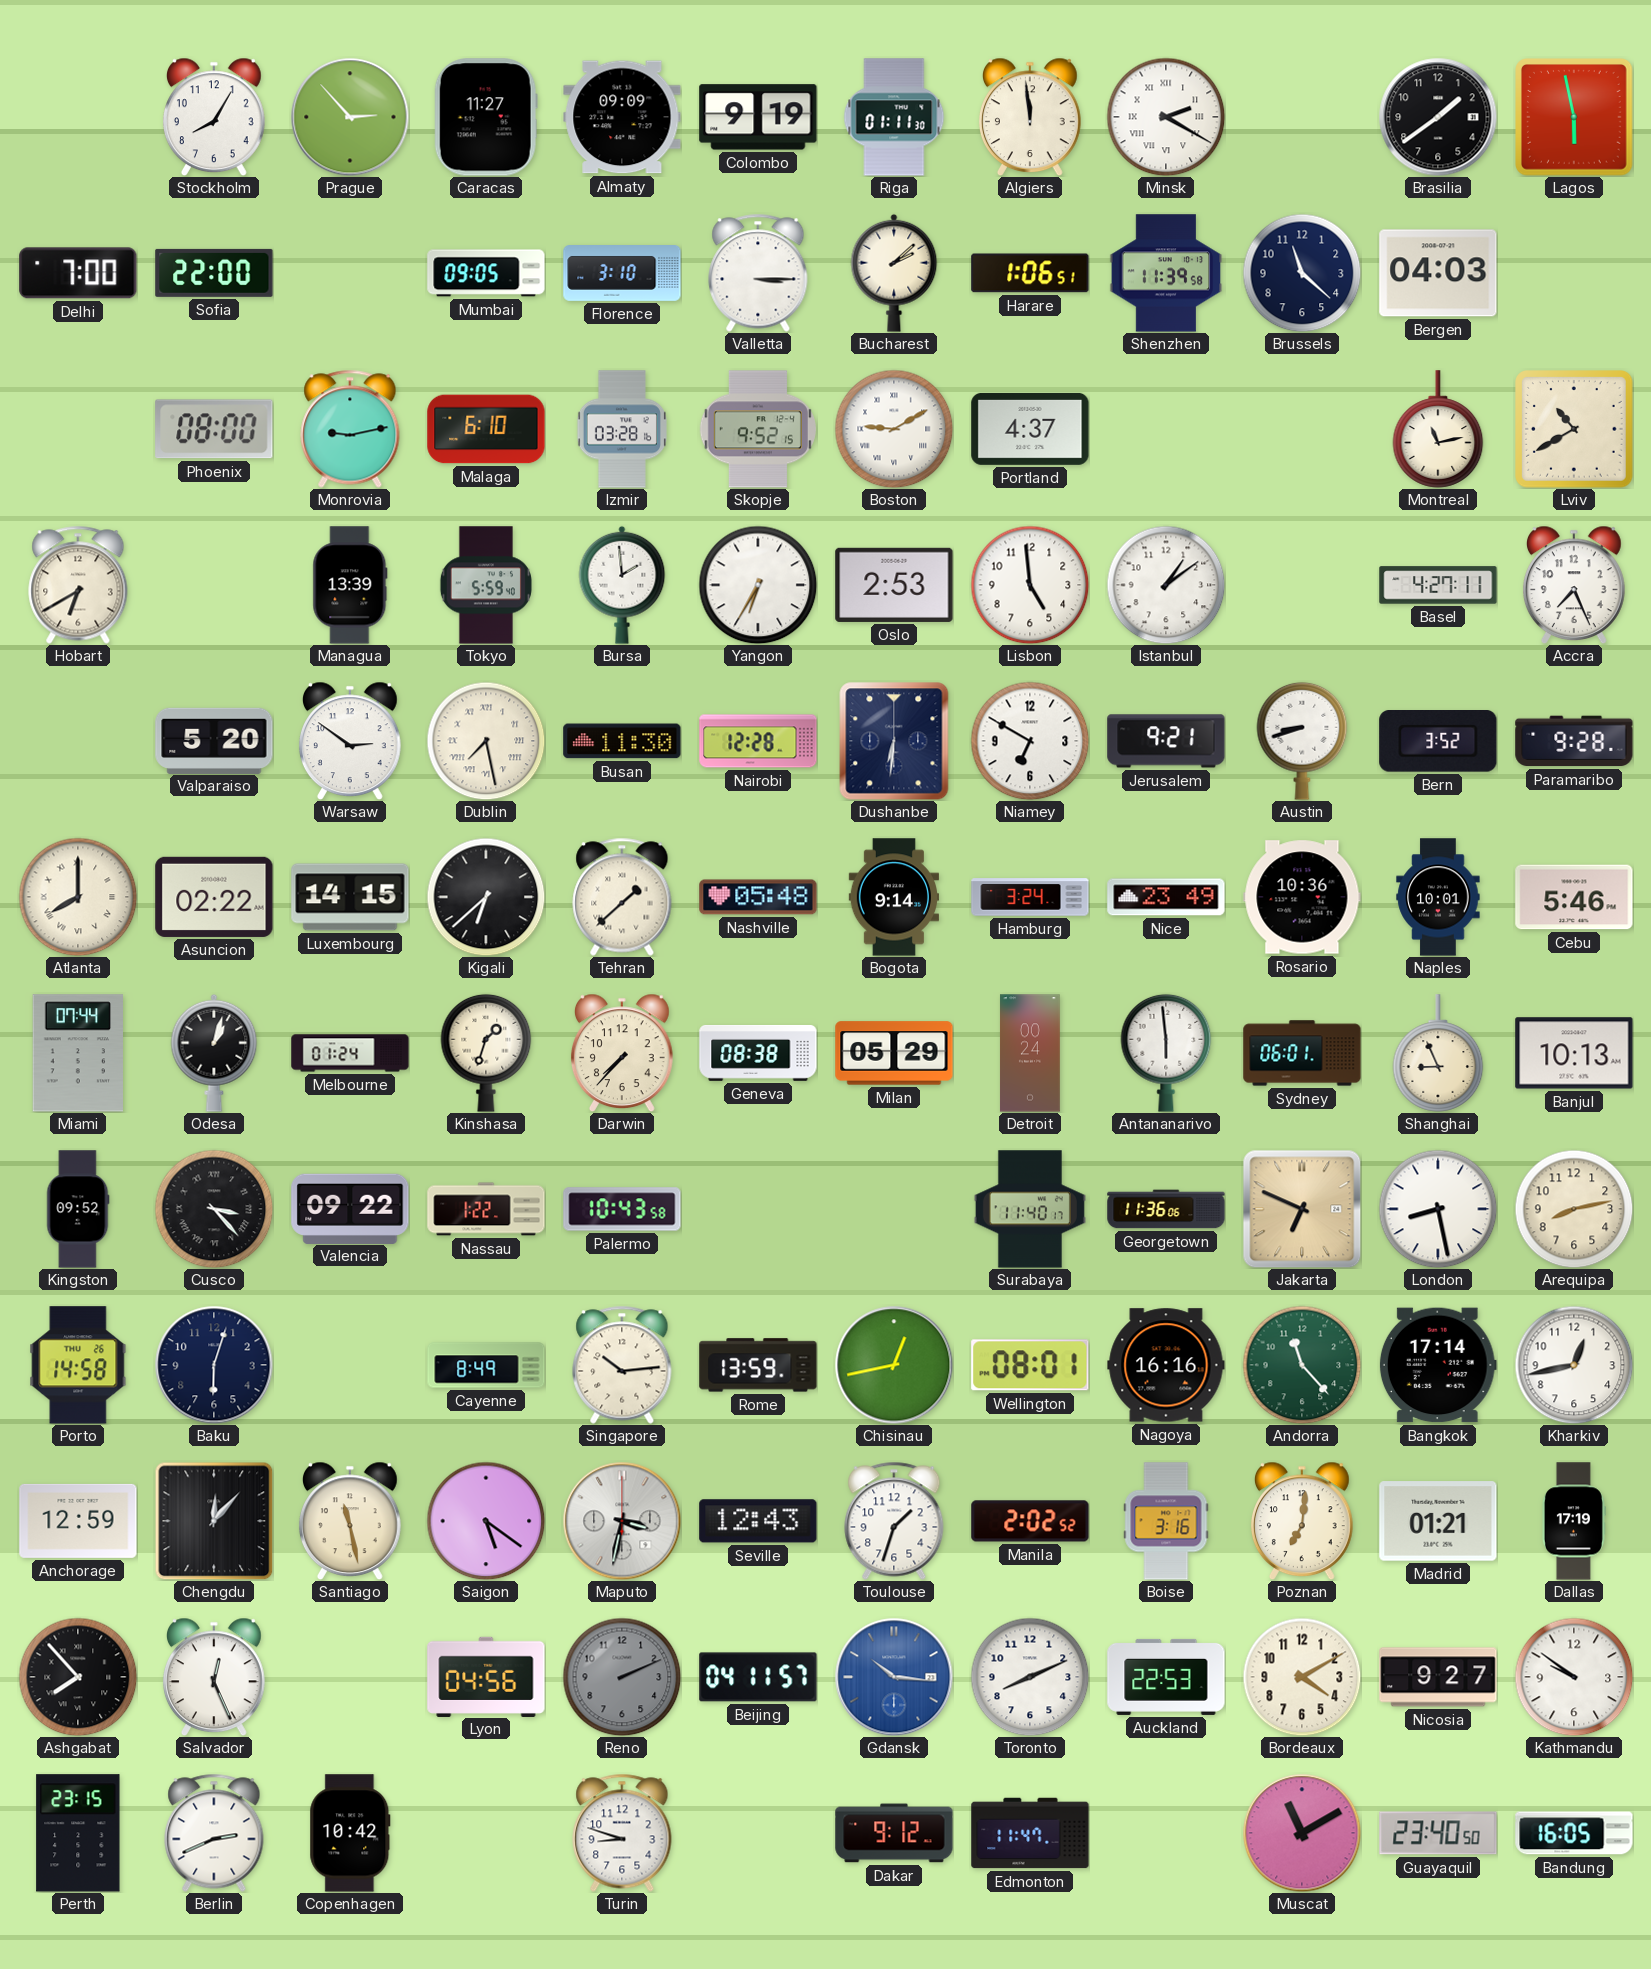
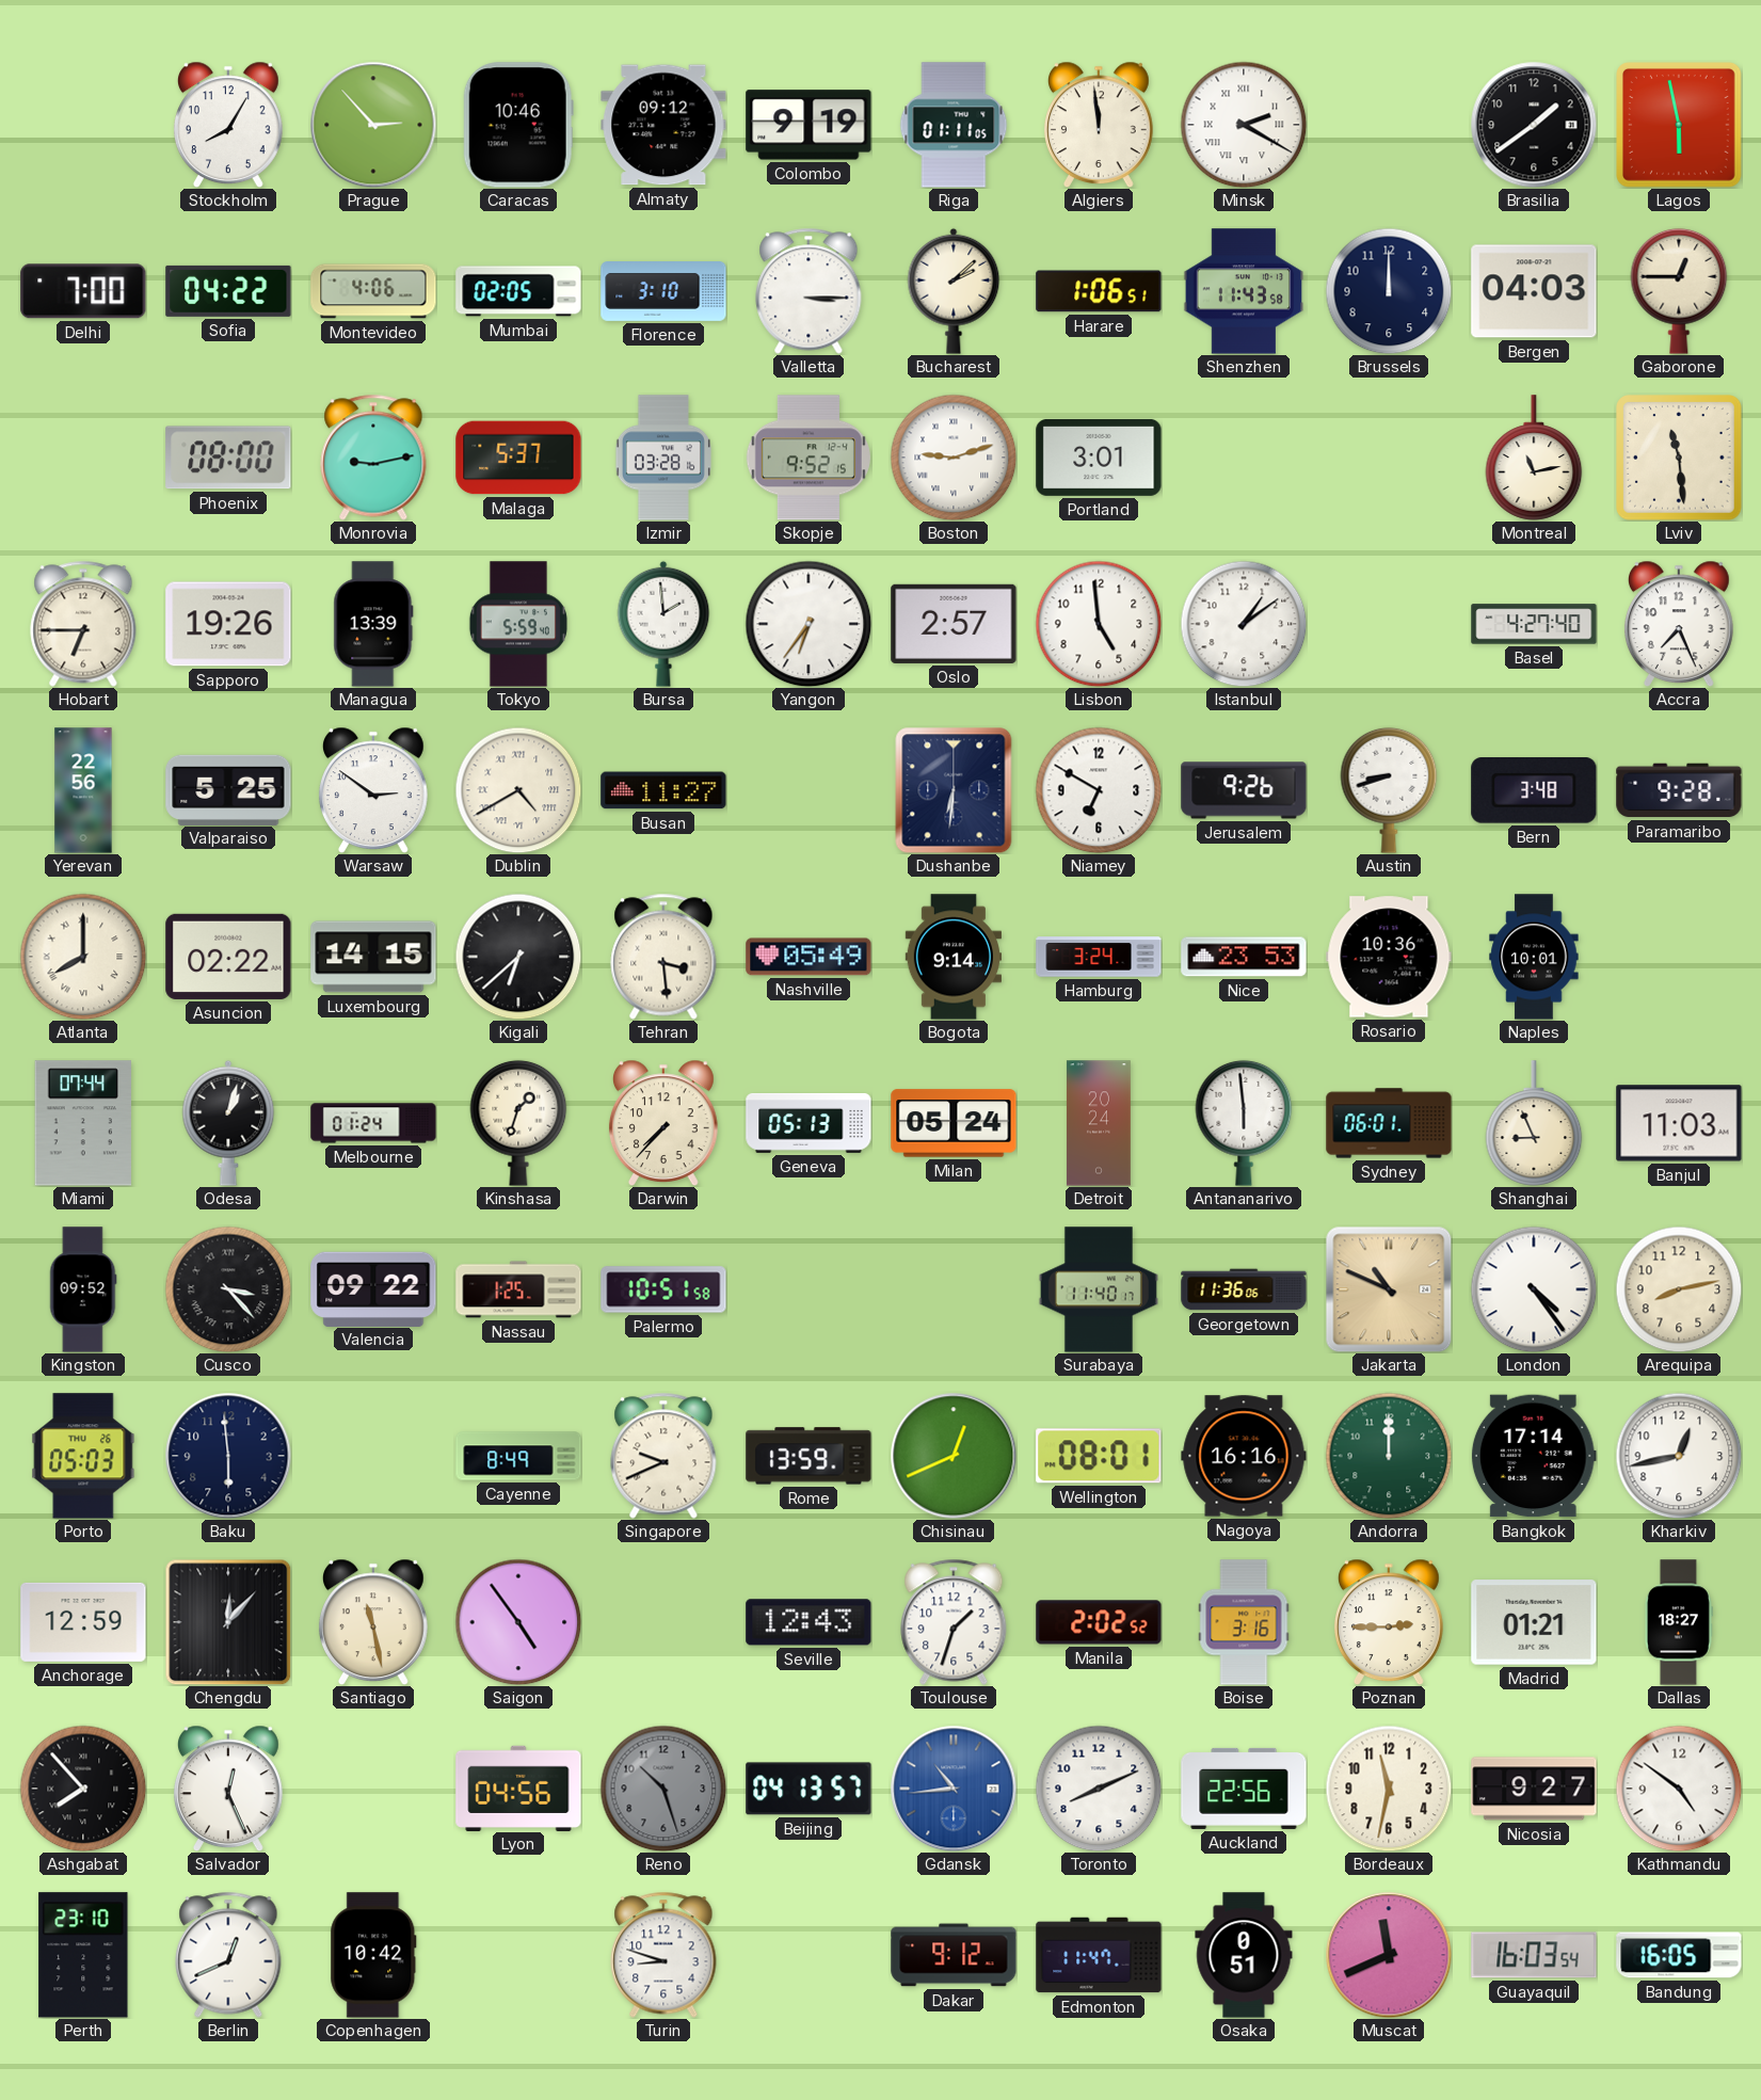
Caracas: 11:27 -> 10:46 (518, 125)
Almaty: 09:09 -> 09:12 (663, 125)
Riga: 01:11:30 -> 01:11:05 (954, 125)
Sofia: 22:00 -> 04:22 (228, 291)
Montevideo: none -> 4:06 (373, 291)
Mumbai: 09:05 -> 02:05 (518, 291)
Shenzhen: 11:39 -> 11:43 (1244, 291)
Brussels: 11:22 -> 12:00 (1389, 291)
Gaborone: none -> 12:45 (1679, 291)
Malaga: 6:10 -> 5:37 (518, 458)
Boston: 9:10 -> 9:12 (954, 458)
Portland: 4:37 -> 3:01 (1099, 458)
Lviv: 10:40 -> 11:29 (1680, 459)
Hobart: 6:40 -> 6:45 (83, 624)
Sapporo: none -> 19:26 (228, 624)
Yangon: 6:35 -> 6:36 (809, 624)
Oslo: 2:53 -> 2:57 (954, 624)
Basel: 4:27:11 -> 4:27:40 (1534, 624)
Yerevan: none -> 22:56 (83, 790)
Valparaiso: 5:20 -> 5:25 (228, 789)
Dublin: 7:28 -> 4:40 (518, 790)
Busan: 11:30 -> 11:27 (663, 790)
Nairobi: 12:28 -> none (758, 741)
Jerusalem: 9:21 -> 9:26 (1244, 790)
Bern: 3:52 -> 3:48 (1534, 791)
Tehran: 1:38 -> 3:29 (663, 957)
Nashville: 05:48 -> 05:49 (809, 957)
Nice: 23:49 -> 23:53 (1244, 957)
Cebu: 5:46 -> none (1574, 897)
Geneva: 08:38 -> 05:13 (809, 1123)
Milan: 05:29 -> 05:24 (954, 1123)
Detroit: 00:24 -> 20:24 (1099, 1123)
Banjul: 10:13 -> 11:03 (1679, 1123)
Nassau: 1:22 -> 1:25 (518, 1289)
Palermo: 10:43 -> 10:51 (663, 1289)
Jakarta: 6:49 -> 10:49 (1389, 1289)
London: 8:28 -> 4:24 (1534, 1289)
Porto: 14:58 -> 05:03 (83, 1456)
Baku: 6:03 -> 5:59 (228, 1456)
Singapore: 10:14 -> 9:41 (663, 1456)
Chisinau: 12:43 -> 12:41 (954, 1456)
Andorra: 11:23 -> 12:00 (1389, 1456)
Saigon: 5:21 -> 4:54 (518, 1622)
Maputo: 3:32 -> none (622, 1521)
Poznan: 7:01 -> 2:45 (1389, 1622)
Dallas: 17:19 -> 18:27 (1678, 1622)
Reno: 2:11 -> 10:27 (663, 1789)
Beijing: 04:11 -> 04:13 (809, 1789)
Gdansk: 10:16 -> 10:44 (954, 1789)
Auckland: 22:53 -> 22:56 (1244, 1789)
Bordeaux: 4:10 -> 11:32 (1389, 1789)
Kathmandu: 9:51 -> 4:51 (1679, 1789)
Perth: 23:15 -> 23:10 (83, 1955)
Berlin: 2:41 -> 12:41 (228, 1955)
Osaka: none -> 0:51 (1244, 1955)
Muscat: 11:10 -> 11:41 (1389, 1955)
Guayaquil: 23:40 -> 16:03 (1534, 1955)
